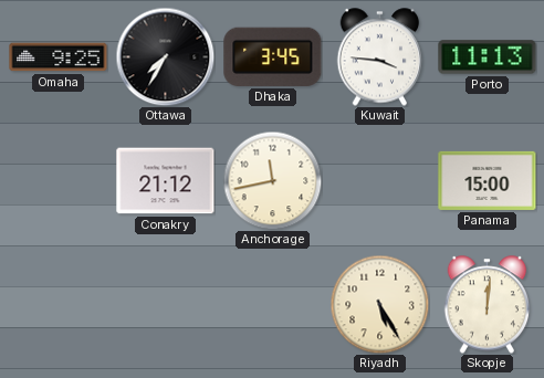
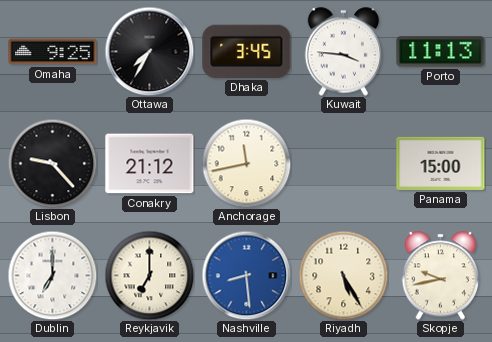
Lisbon: none -> 9:23 (52, 163)
Dublin: none -> 7:00 (52, 275)
Reykjavik: none -> 7:00 (149, 275)
Nashville: none -> 8:29 (246, 275)
Skopje: 12:01 -> 9:43 (441, 276)
